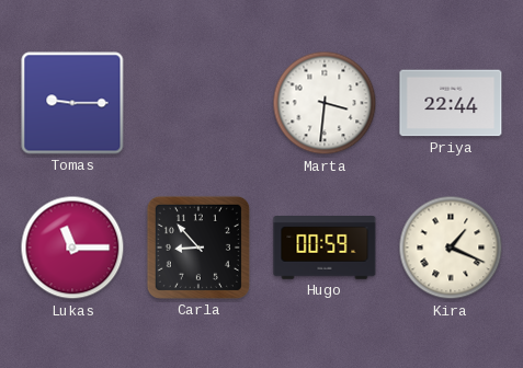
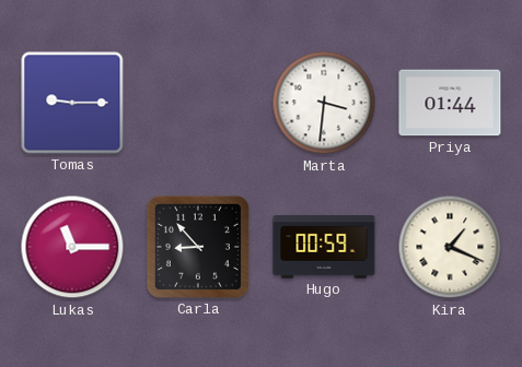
Priya: 22:44 -> 01:44 (450, 103)
